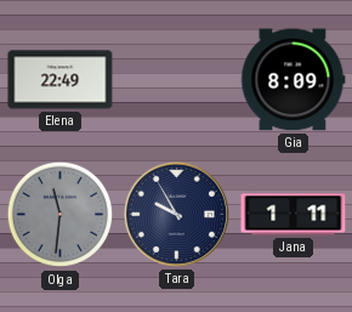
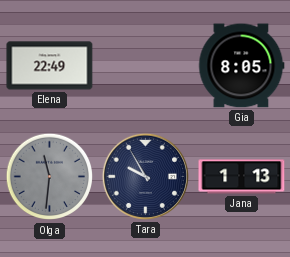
Gia: 8:09 -> 8:05 (242, 66)
Jana: 1:11 -> 1:13 (242, 177)
